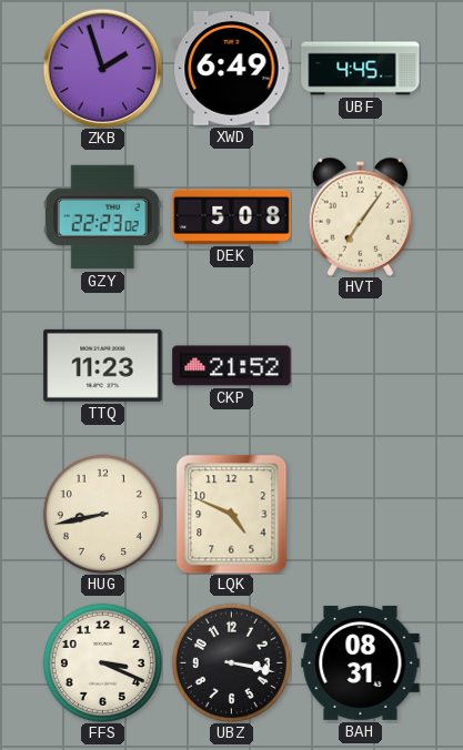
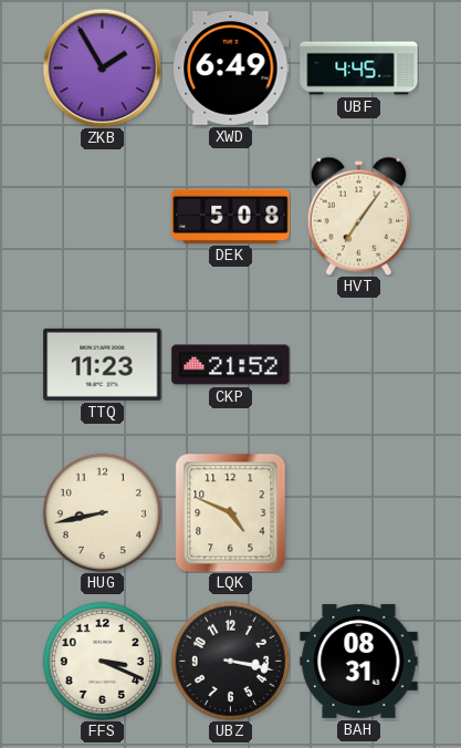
ZKB: 1:57 -> 1:55 (102, 67)
GZY: 22:23 -> none (102, 217)
